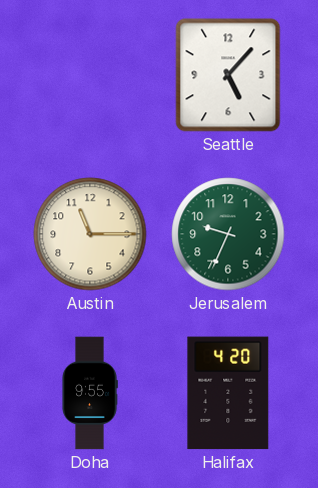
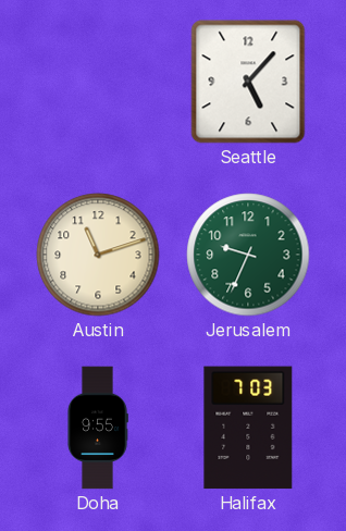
Austin: 11:15 -> 11:12 (98, 255)
Halifax: 4:20 -> 7:03 (248, 428)
